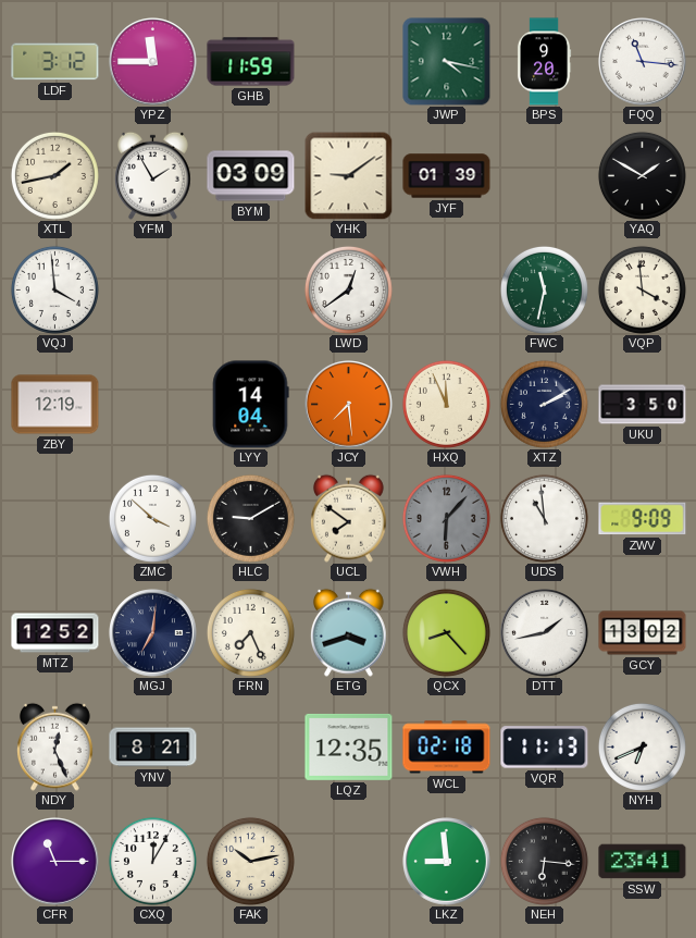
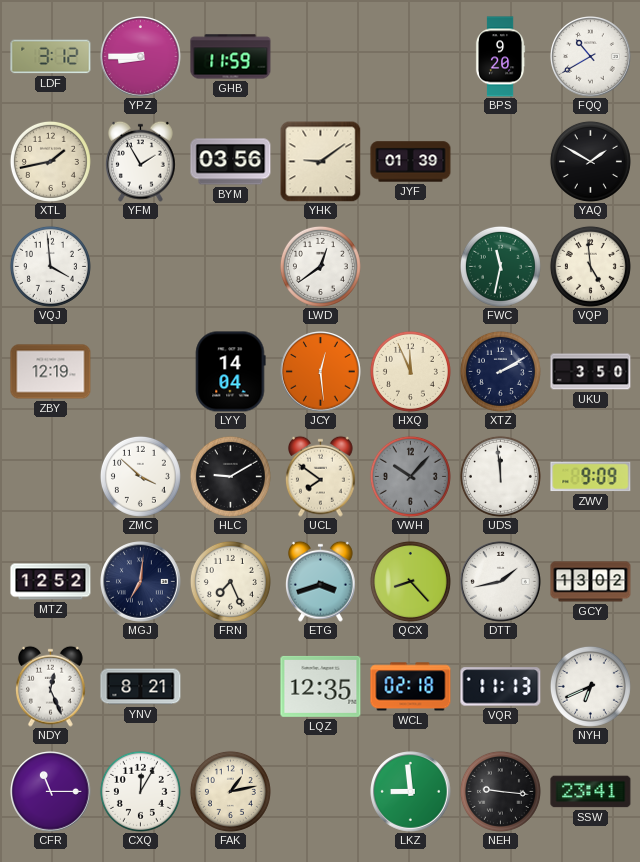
YPZ: 11:45 -> 8:45 (141, 57)
JWP: 4:17 -> none (447, 62)
FQQ: 11:16 -> 10:40 (591, 57)
BYM: 03:09 -> 03:56 (231, 162)
VQP: 3:59 -> 4:59 (590, 266)
JCY: 7:29 -> 12:29 (321, 372)
VWH: 6:07 -> 10:07 (410, 476)
UDS: 10:59 -> 11:59 (500, 476)
FAK: 10:13 -> 1:13 (230, 791)
NEH: 6:16 -> 9:16 (500, 791)
